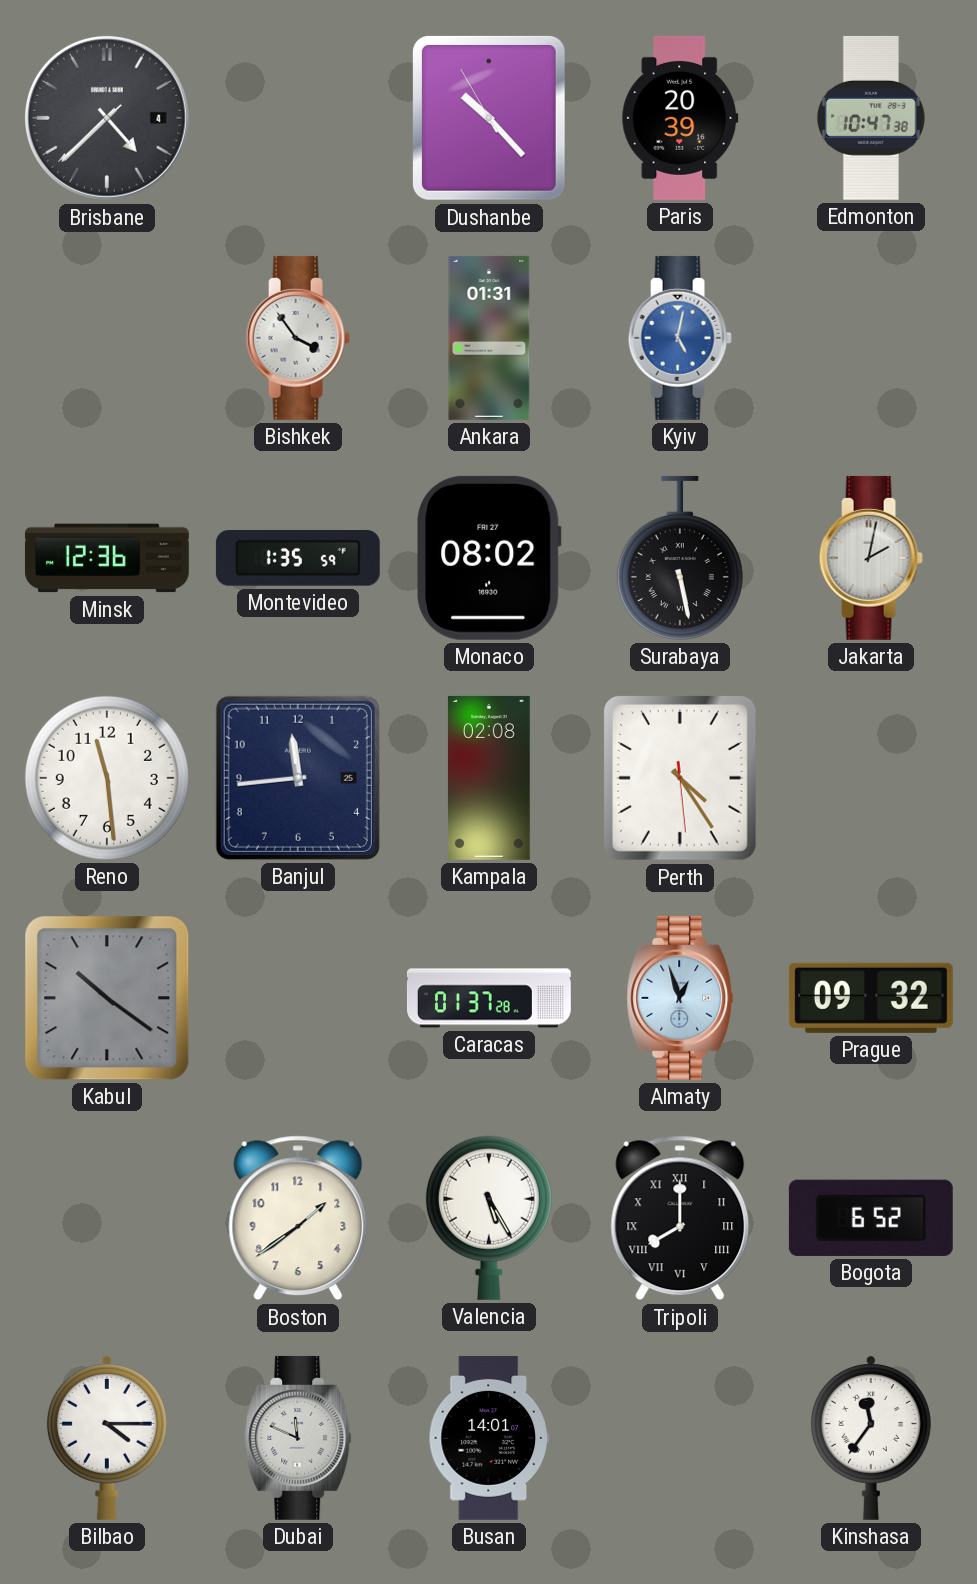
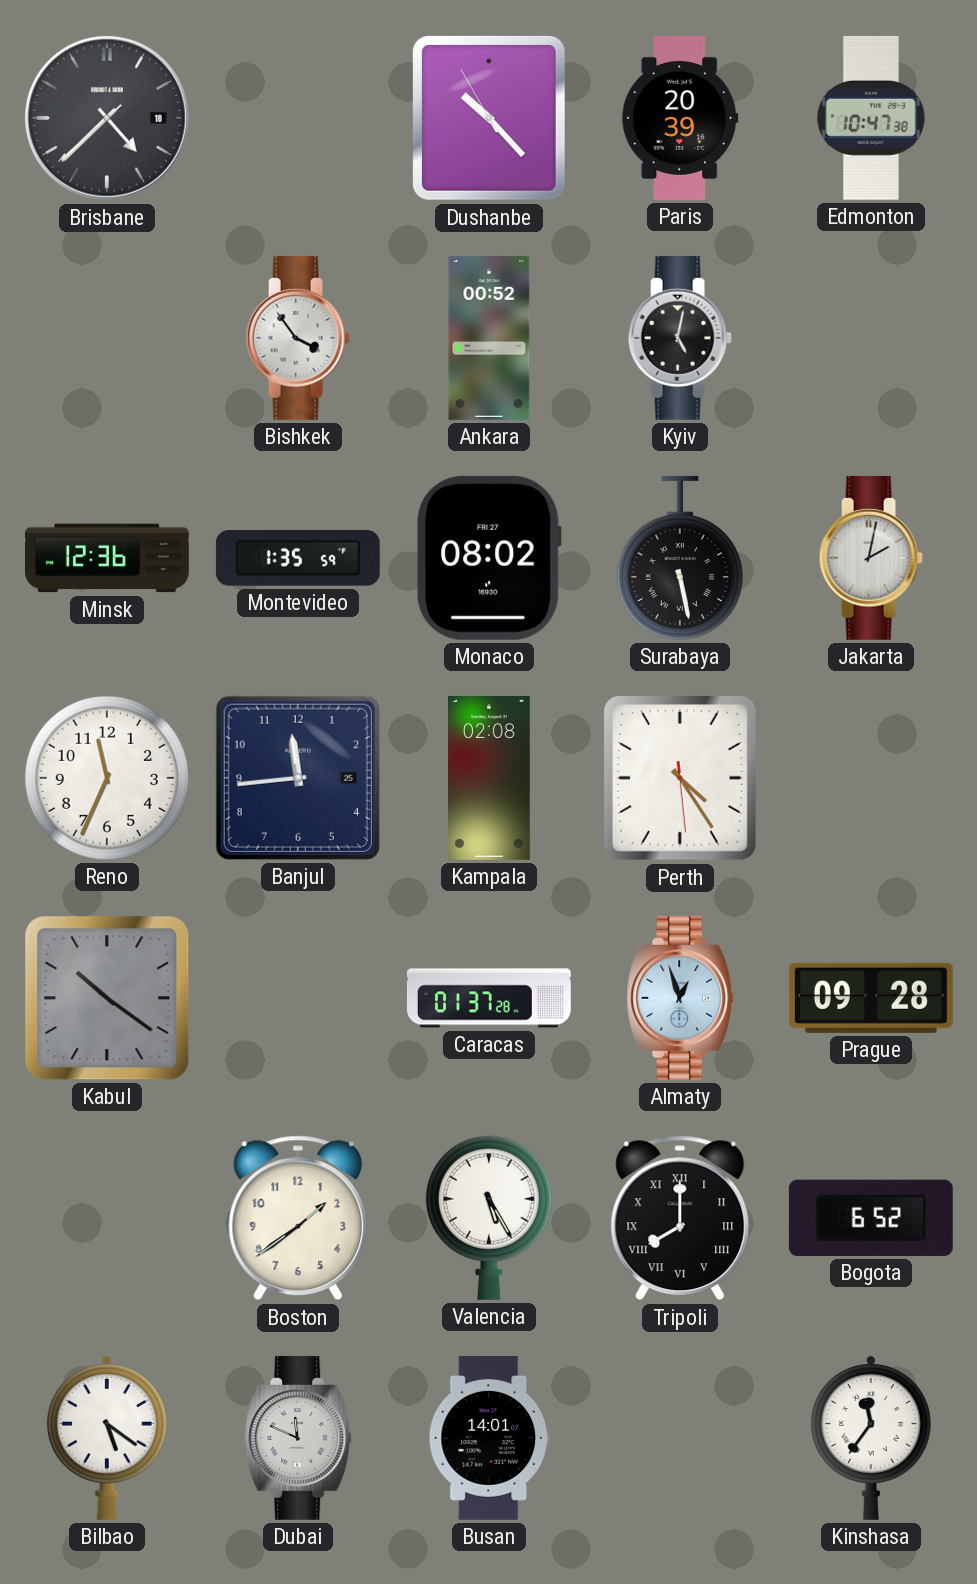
Brisbane date: 4 -> 18 (107, 118)
Ankara: 01:31 -> 00:52 (489, 338)
Kyiv dial: blue -> black (680, 338)
Reno: 11:29 -> 11:34 (107, 778)
Prague: 09:32 -> 09:28 (871, 998)
Bilbao: 4:15 -> 5:21 (107, 1437)
